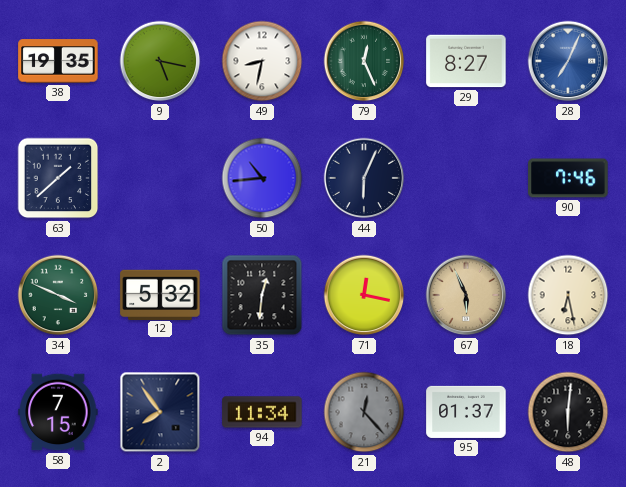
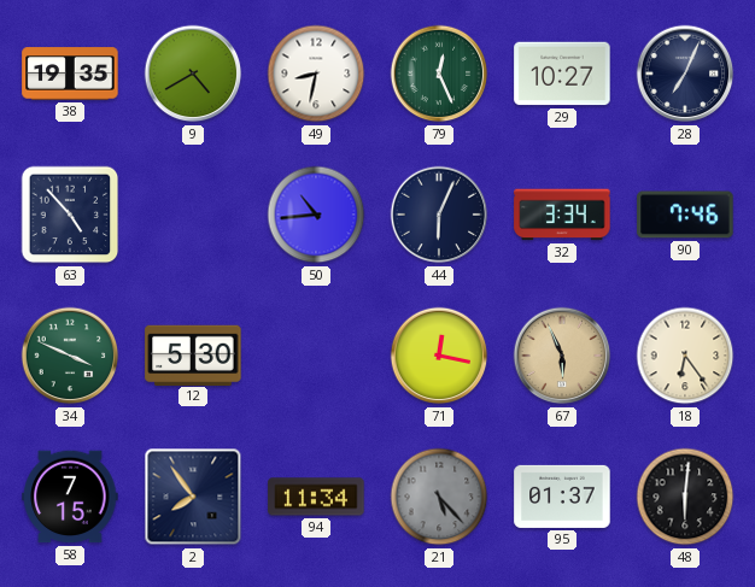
9: 5:17 -> 4:40 (193, 74)
29: 8:27 -> 10:27 (562, 74)
28 dial: blue -> navy (685, 74)
63: 1:38 -> 4:53 (70, 215)
32: none -> 3:34 (562, 215)
12: 5:32 -> 5:30 (193, 354)
35: 12:31 -> none (262, 295)
18: 6:28 -> 6:24 (685, 356)
21: 12:23 -> 5:23 (439, 497)
